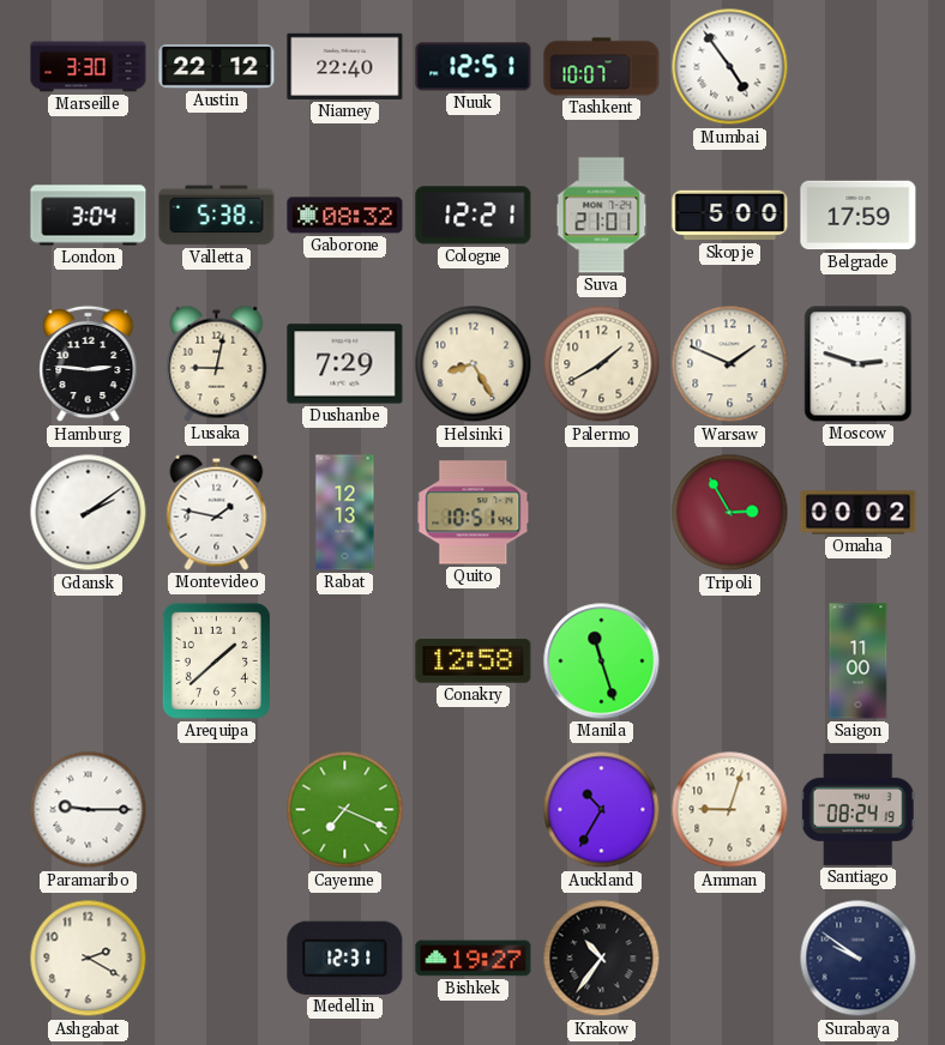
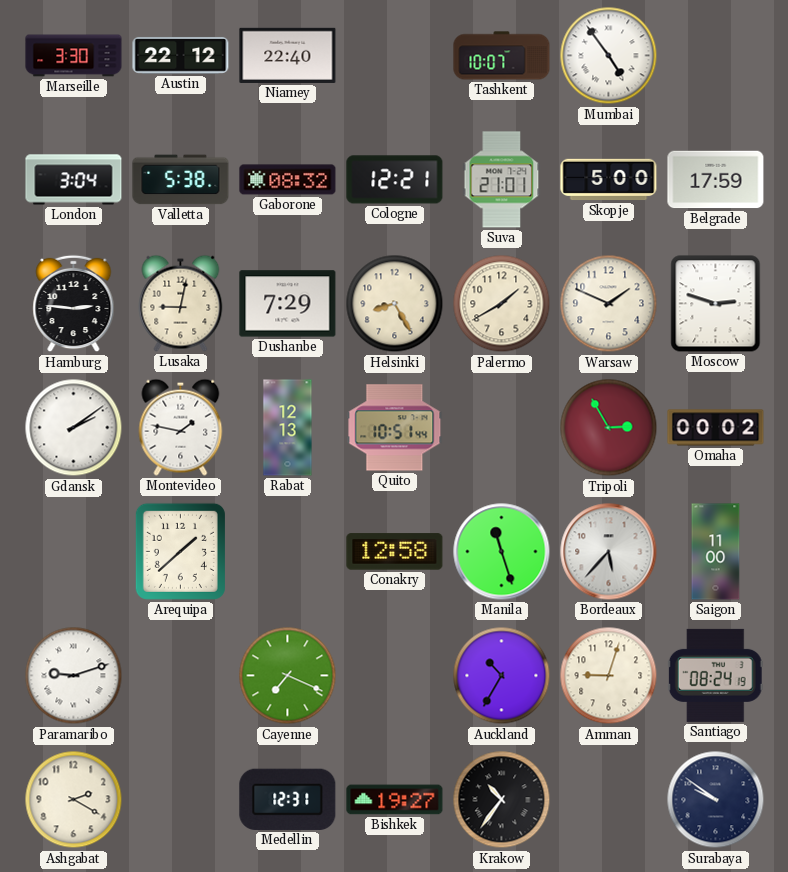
Nuuk: 12:51 -> none (474, 67)
Bordeaux: none -> 5:37 (609, 552)
Paramaribo: 9:15 -> 9:12 (74, 676)
